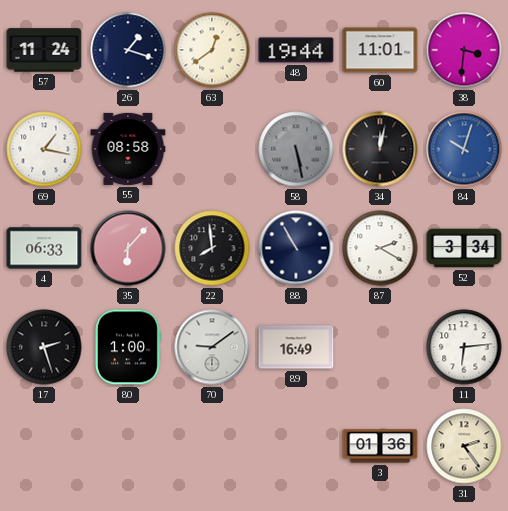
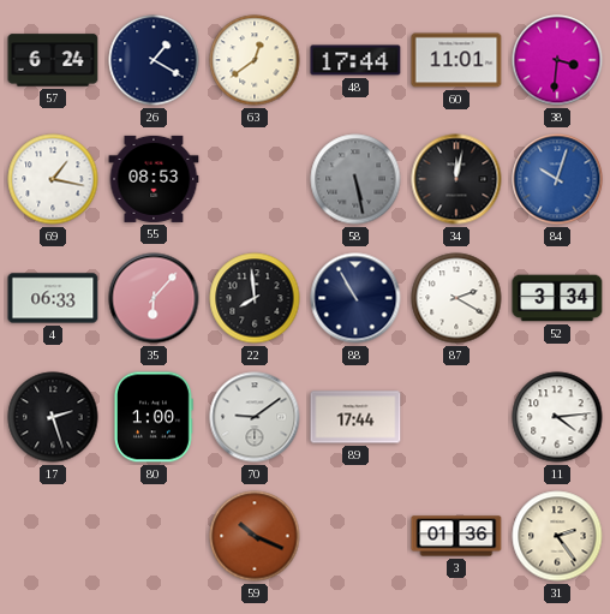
57: 11:24 -> 6:24 (53, 60)
26: 1:18 -> 1:20 (154, 60)
48: 19:44 -> 17:44 (355, 60)
55: 08:58 -> 08:53 (154, 179)
89: 16:49 -> 17:44 (355, 417)
11: 6:14 -> 4:14 (557, 417)
59: none -> 10:19 (255, 536)
